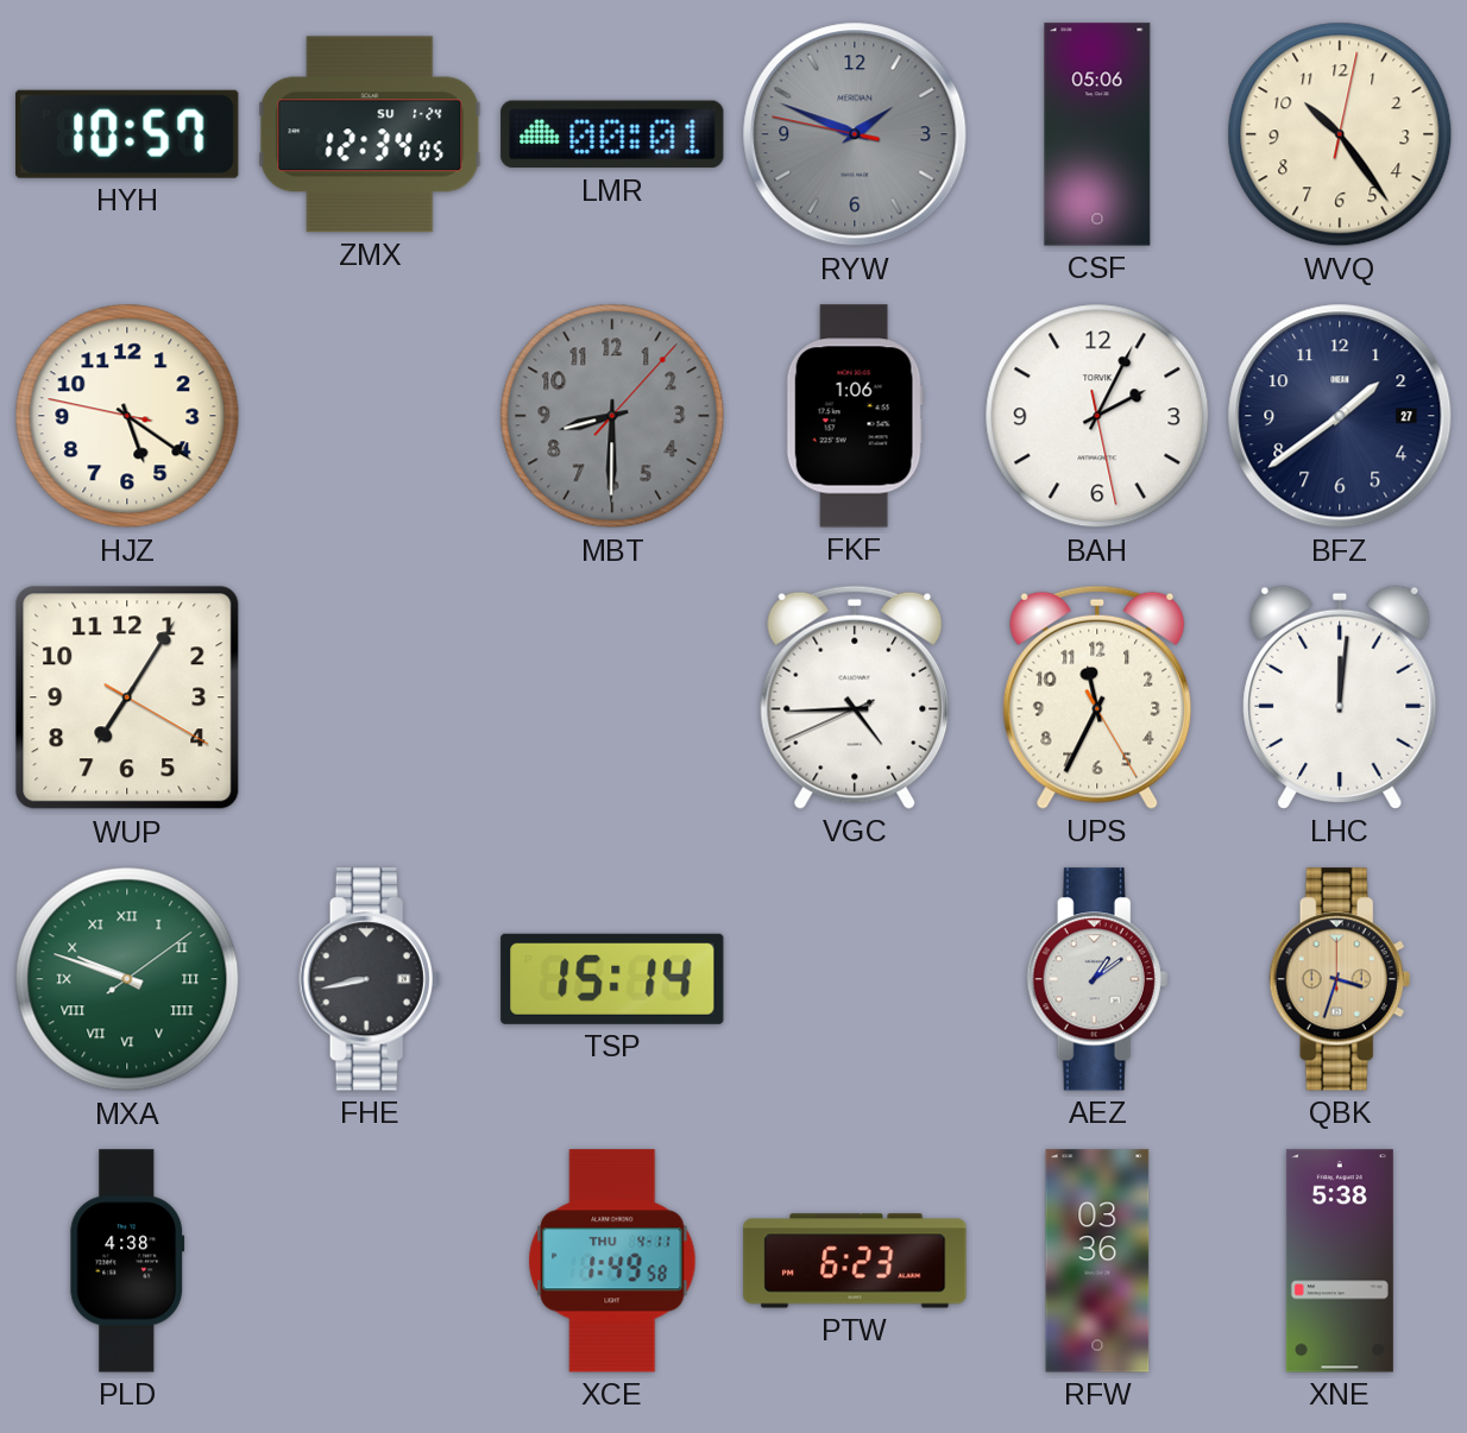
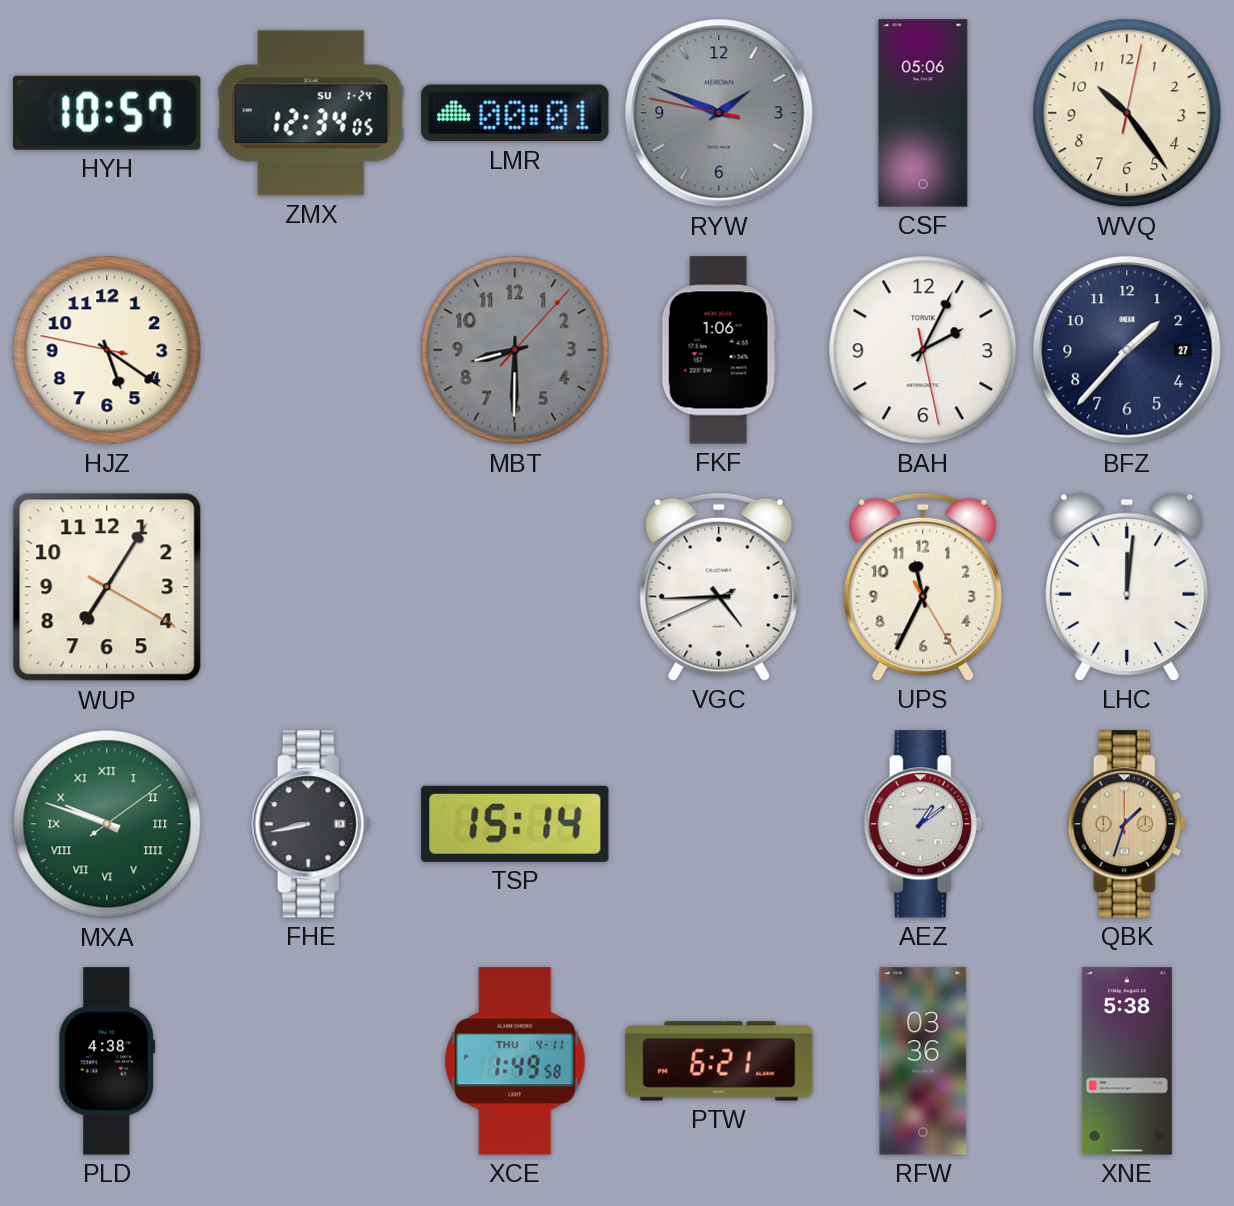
BFZ: 1:39 -> 1:37 (1127, 350)
QBK: 3:33 -> 1:33 (1127, 824)
PTW: 6:23 -> 6:21 (719, 1061)
